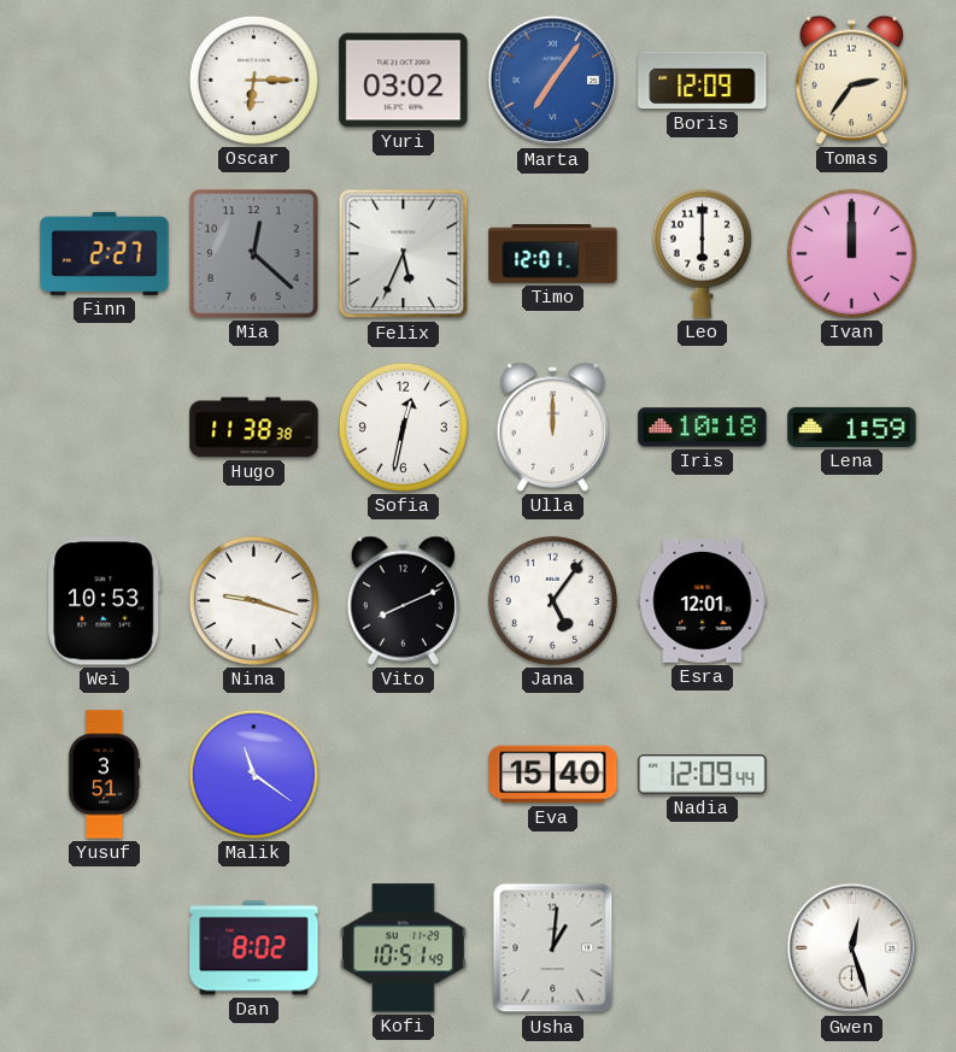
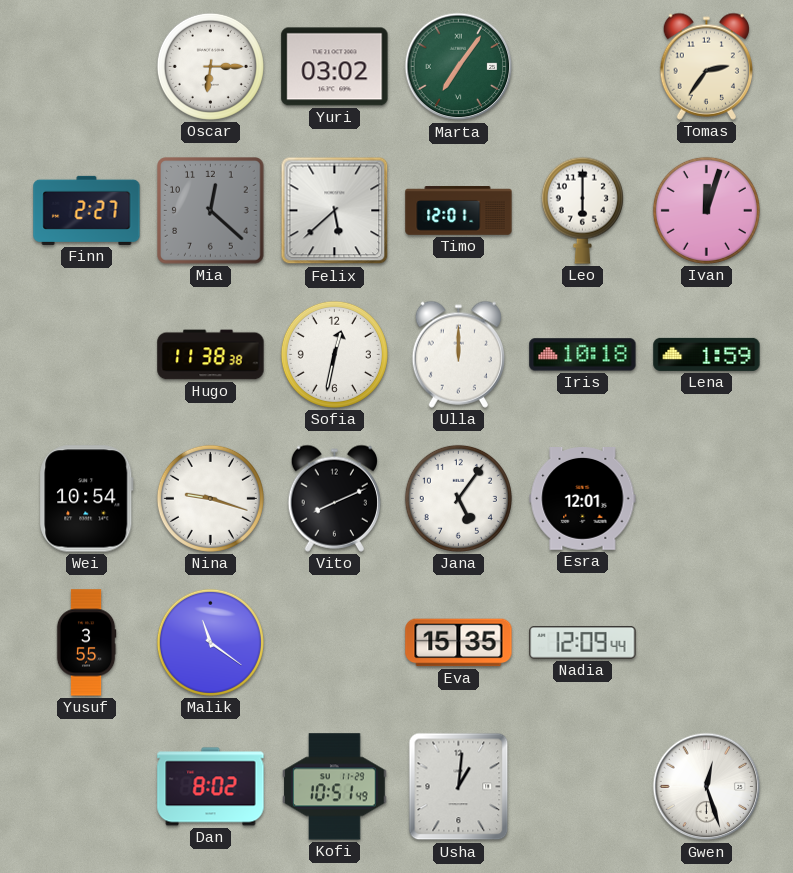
Marta dial: blue -> green (459, 67)
Boris: 12:09 -> none (703, 81)
Felix: 5:34 -> 5:38 (335, 211)
Ivan: 12:00 -> 12:03 (706, 210)
Wei: 10:53 -> 10:54 (87, 499)
Yusuf: 3:51 -> 3:55 (86, 643)
Eva: 15:40 -> 15:35 (459, 643)
